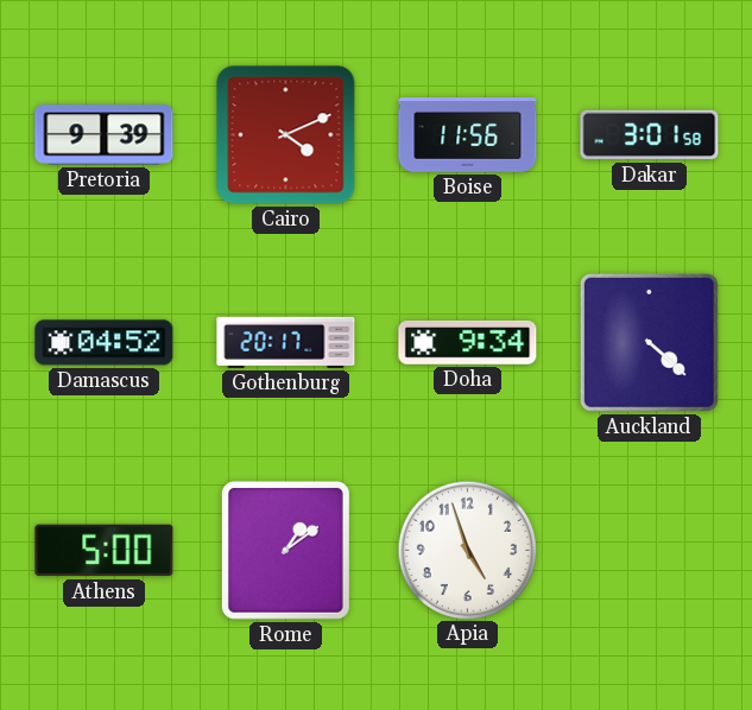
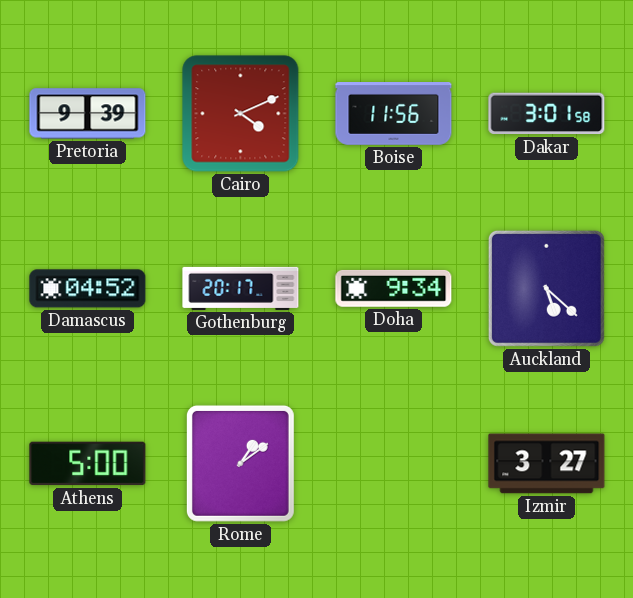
Auckland: 4:22 -> 5:22 (546, 288)
Apia: 4:57 -> none (467, 550)
Izmir: none -> 3:27 (547, 464)
